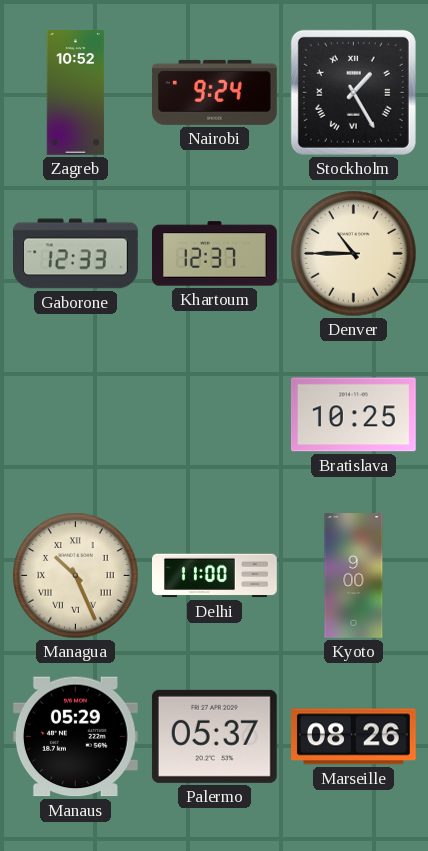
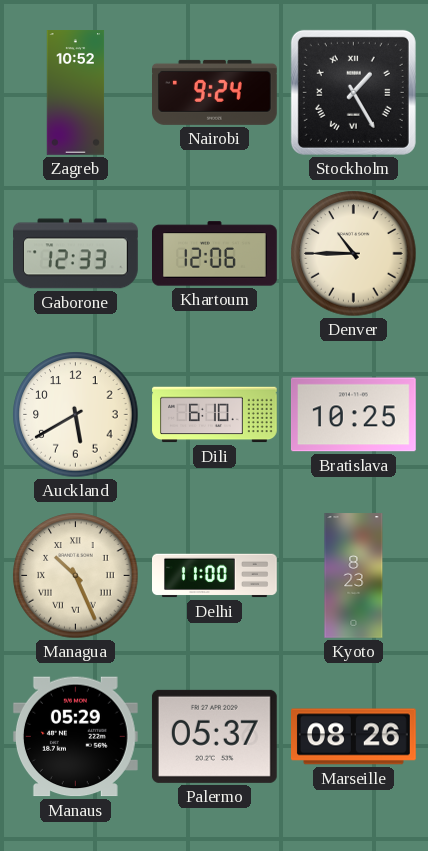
Khartoum: 12:37 -> 12:06 (215, 254)
Auckland: none -> 5:40 (76, 415)
Dili: none -> 6:10 (215, 415)
Kyoto: 9:00 -> 8:23 (354, 576)
